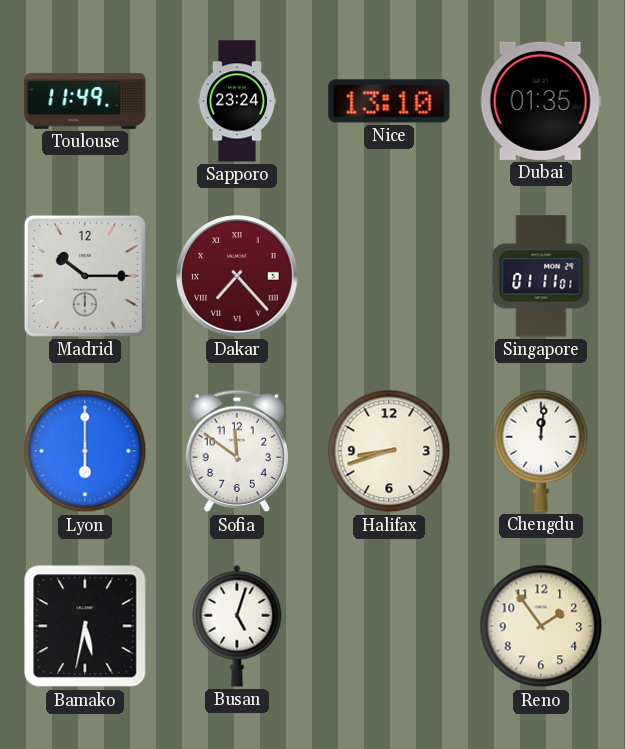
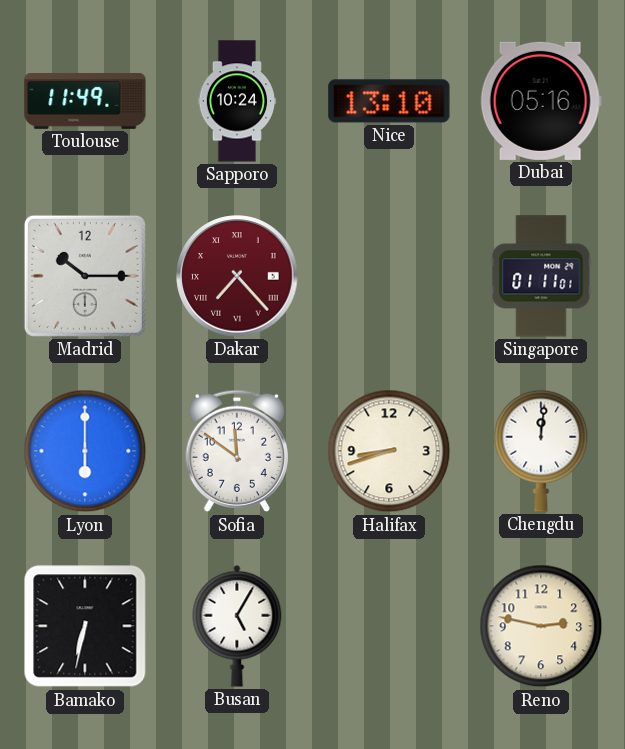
Sapporo: 23:24 -> 10:24 (237, 101)
Dubai: 01:35 -> 05:16 (541, 101)
Bamako: 5:32 -> 6:32 (85, 626)
Busan: 5:03 -> 5:05 (237, 626)
Reno: 1:54 -> 2:47 (541, 626)
